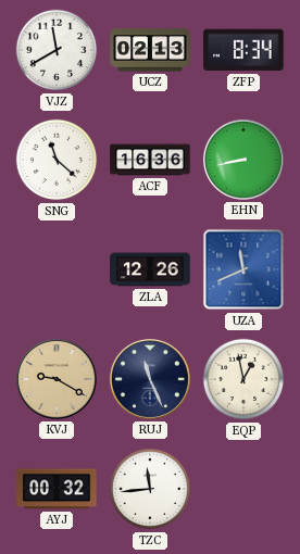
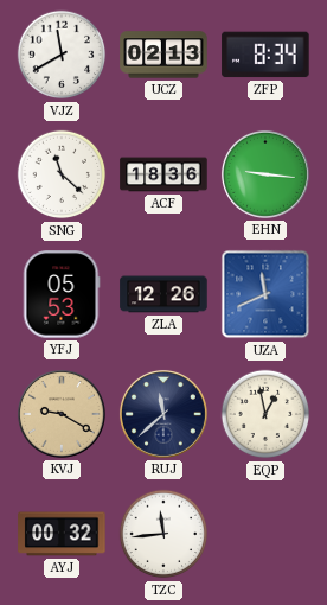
ACF: 16:36 -> 18:36 (163, 174)
EHN: 8:43 -> 9:16 (265, 174)
YFJ: none -> 05:53 (62, 294)
RUJ: 11:26 -> 11:38 (163, 414)
